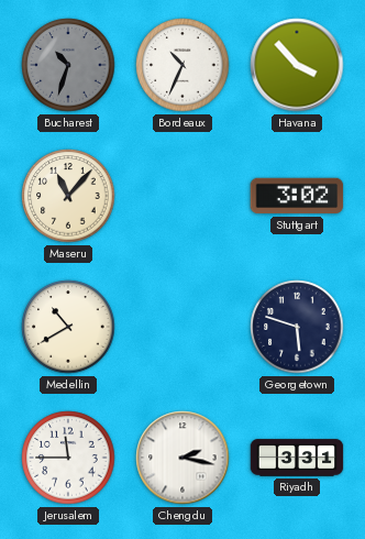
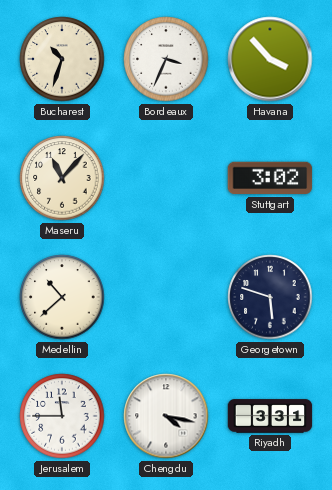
Bucharest dial: grey -> cream (62, 59)
Bordeaux: 10:34 -> 3:34 (166, 59)
Medellin: 10:40 -> 10:38 (62, 297)
Chengdu: 2:17 -> 4:17 (166, 416)
